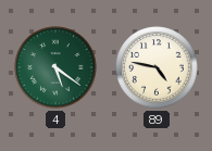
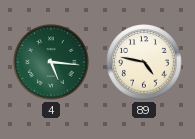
4: 5:21 -> 5:16 (51, 62)
